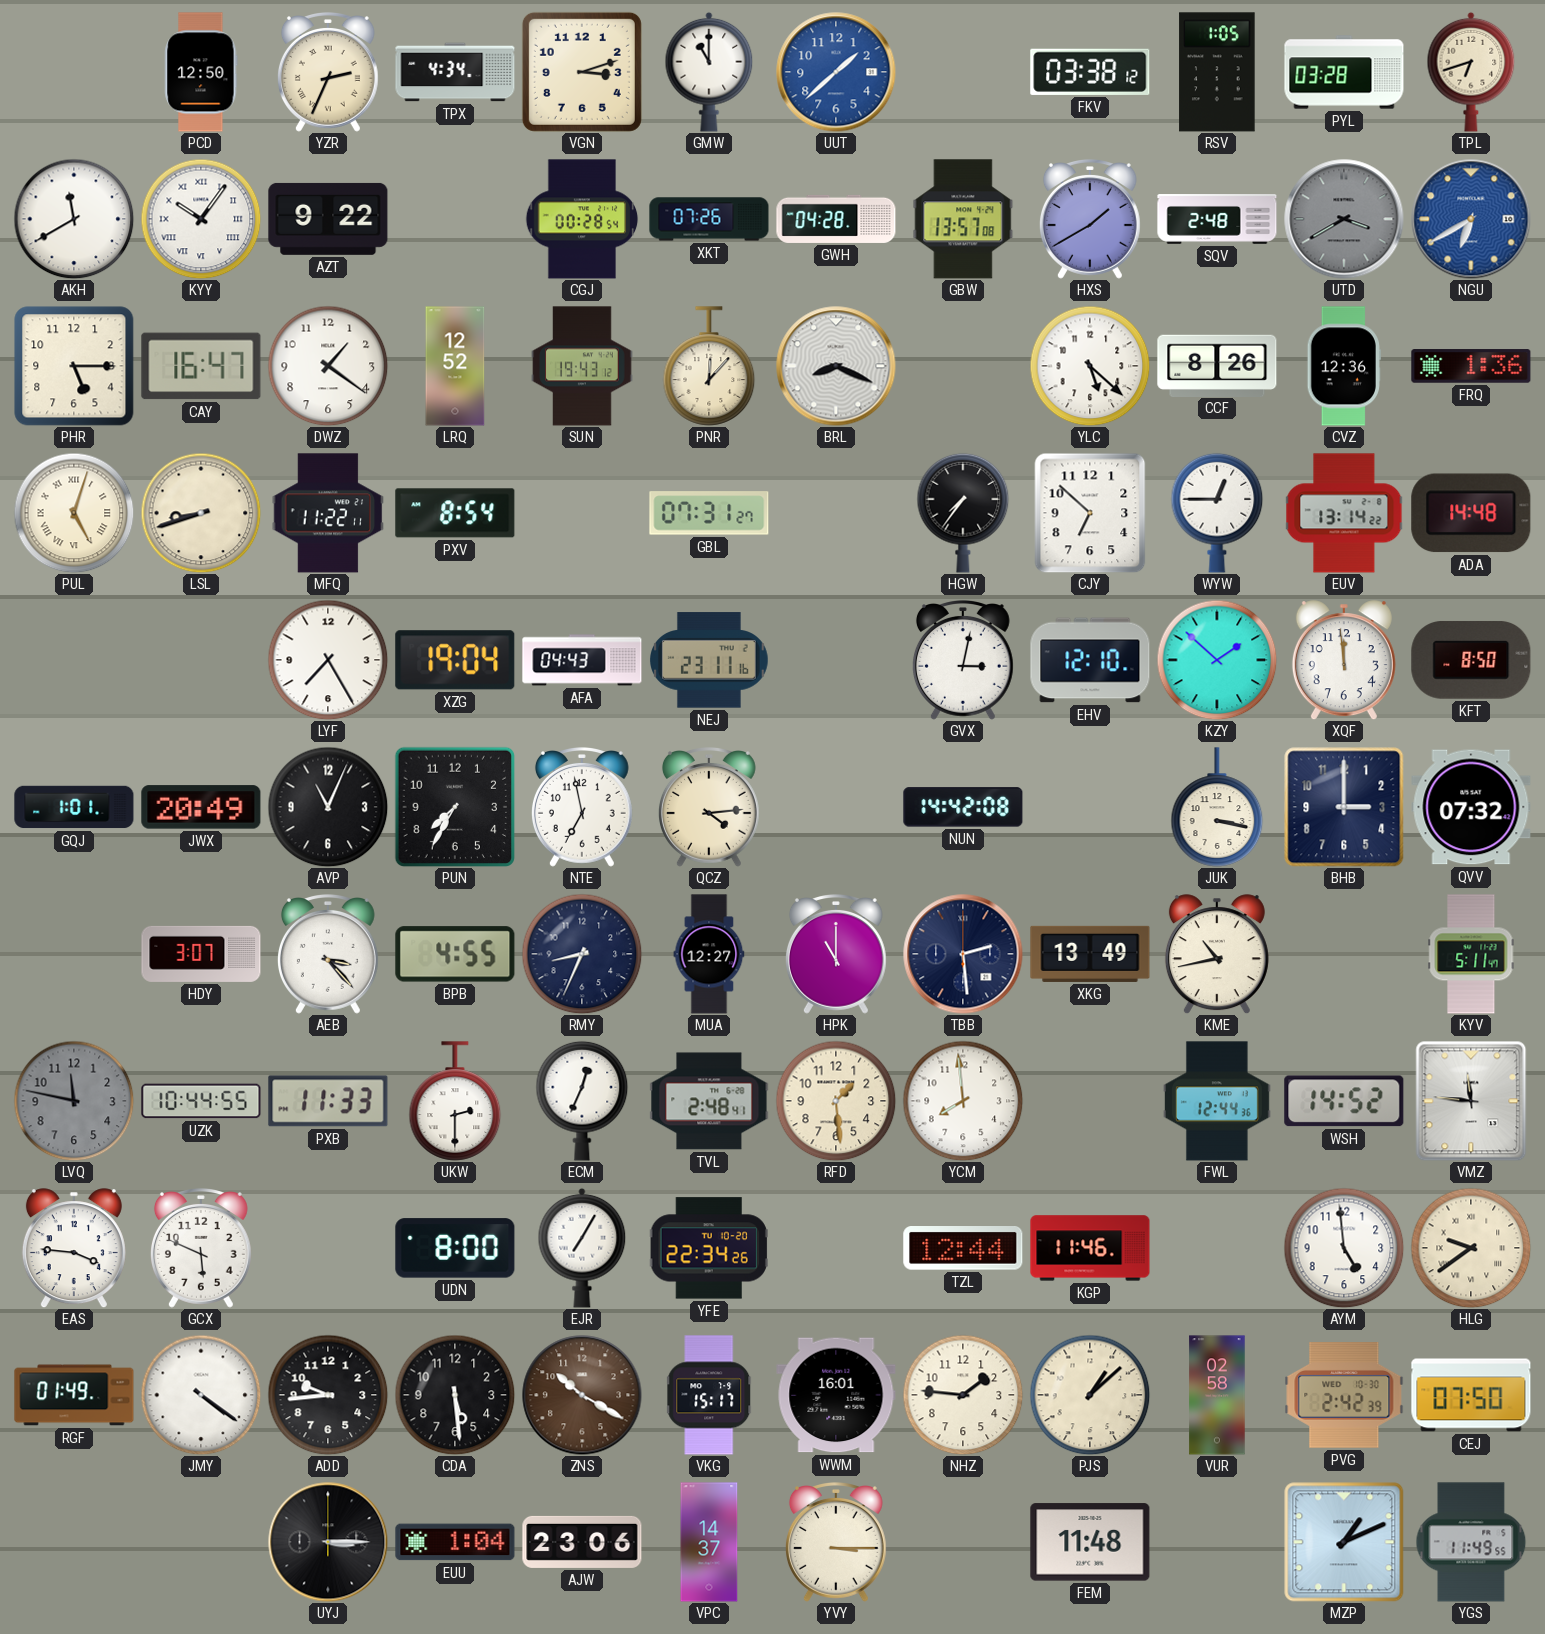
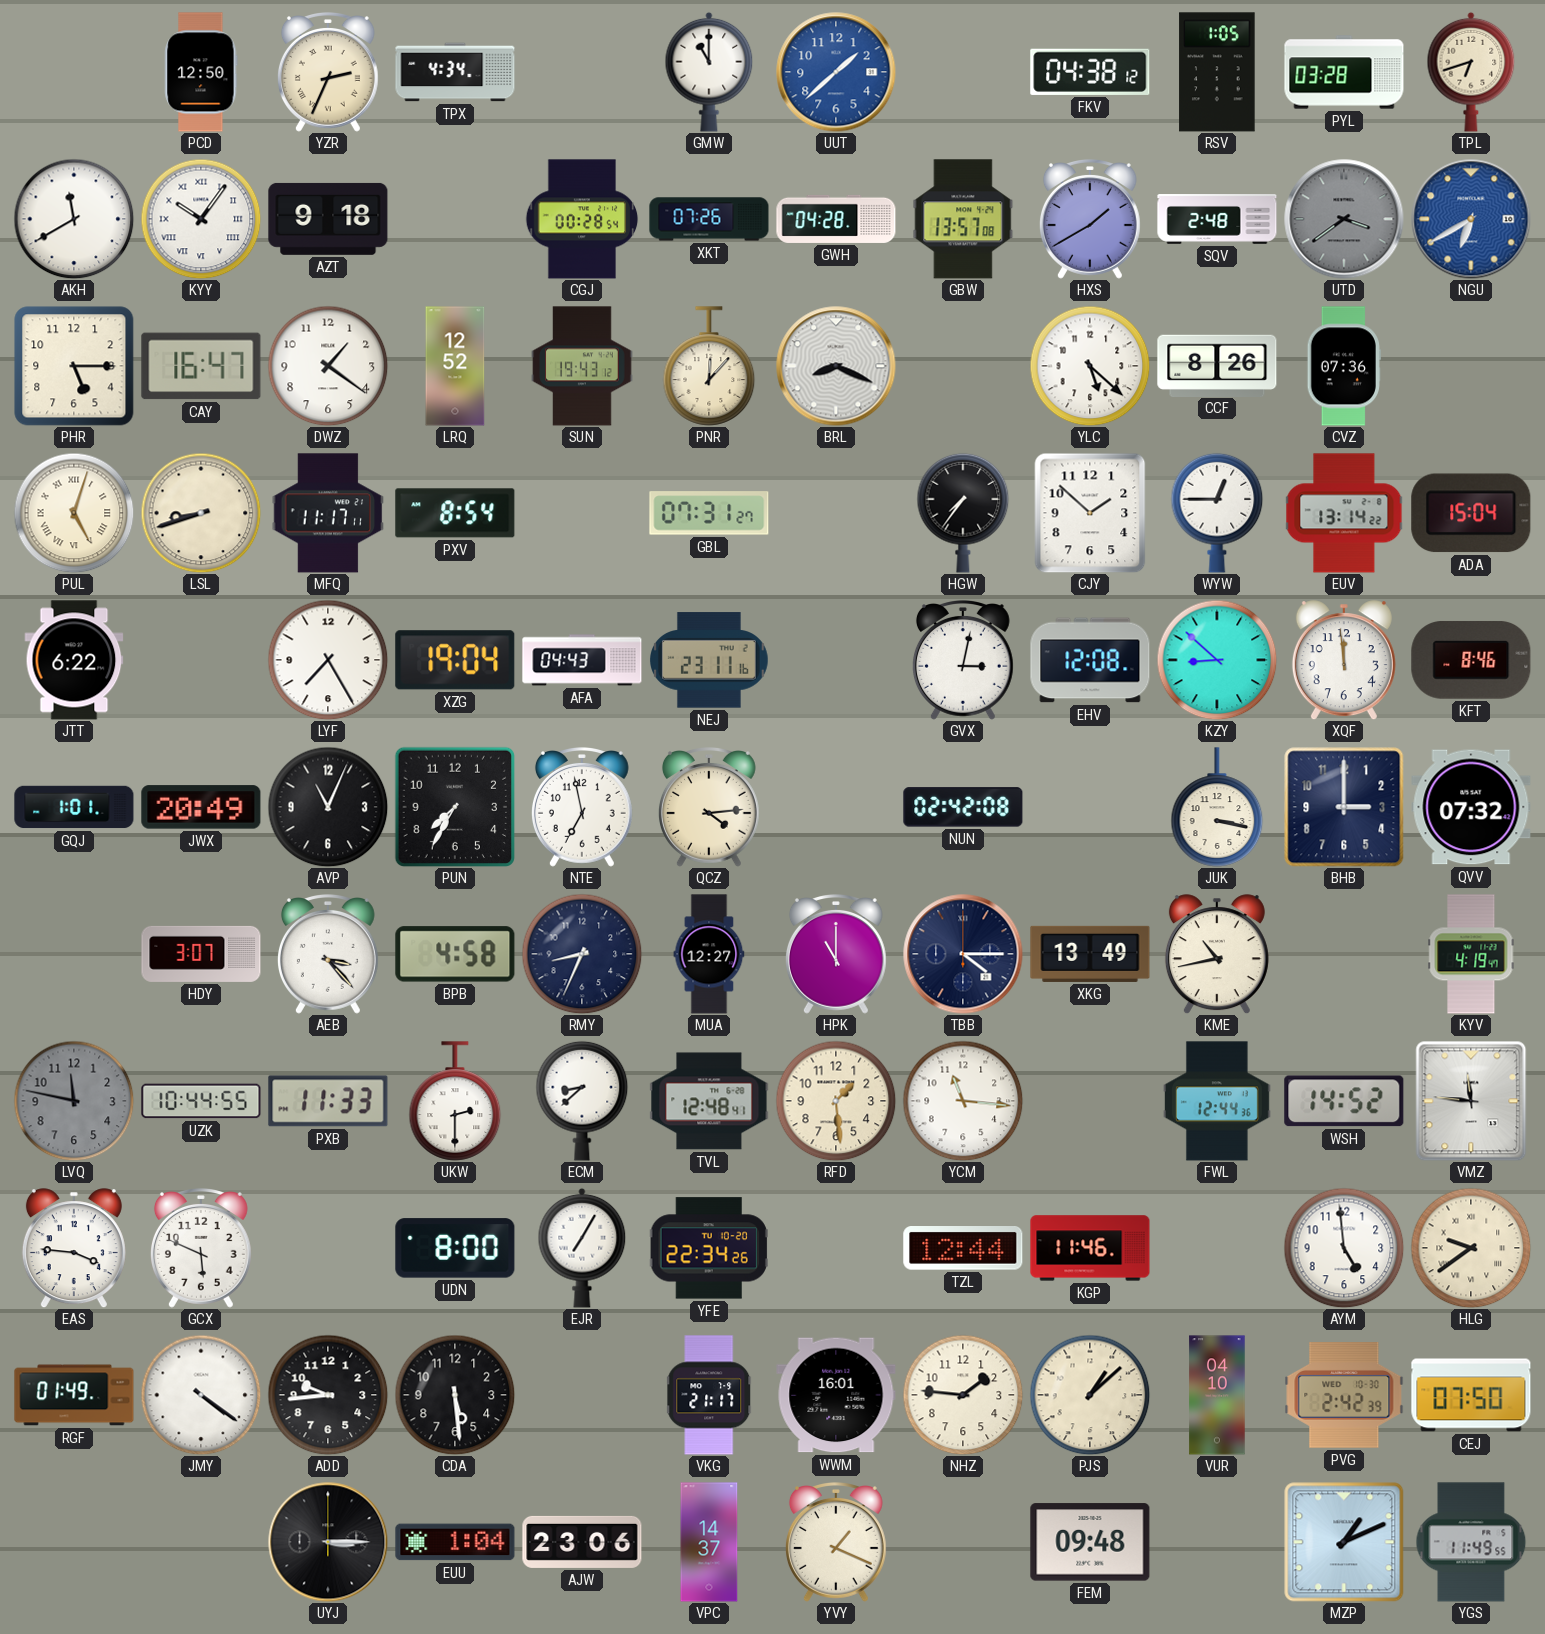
VGN: 3:12 -> none (582, 72)
FKV: 03:38 -> 04:38 (1090, 72)
AZT: 9:22 -> 9:18 (328, 219)
UTD: 3:40 -> 3:39 (1344, 219)
CVZ: 12:36 -> 07:36 (1344, 366)
FRQ: 1:36 -> none (1471, 366)
MFQ: 11:22 -> 11:17 (328, 513)
CJY: 6:52 -> 1:52 (1090, 513)
ADA: 14:48 -> 15:04 (1471, 513)
JTT: none -> 6:22 (74, 660)
EHV: 12:10 -> 12:08 (1090, 660)
KZY: 1:52 -> 8:52 (1217, 660)
KFT: 8:50 -> 8:46 (1471, 660)
NUN: 14:42 -> 02:42 (963, 807)
BPB: 4:55 -> 4:58 (455, 954)
TBB: 2:29 -> 4:15 (963, 954)
KYV: 5:11 -> 4:19 (1471, 954)
ECM: 12:34 -> 8:38 (582, 1101)
TVL: 2:48 -> 12:48 (709, 1101)
YCM: 7:59 -> 11:16 (963, 1101)
ZNS: 10:20 -> none (582, 1395)
VKG: 15:17 -> 21:17 (710, 1395)
VUR: 02:58 -> 04:10 (1217, 1395)
YVY: 3:15 -> 1:19 (836, 1543)
FEM: 11:48 -> 09:48 (1090, 1542)
